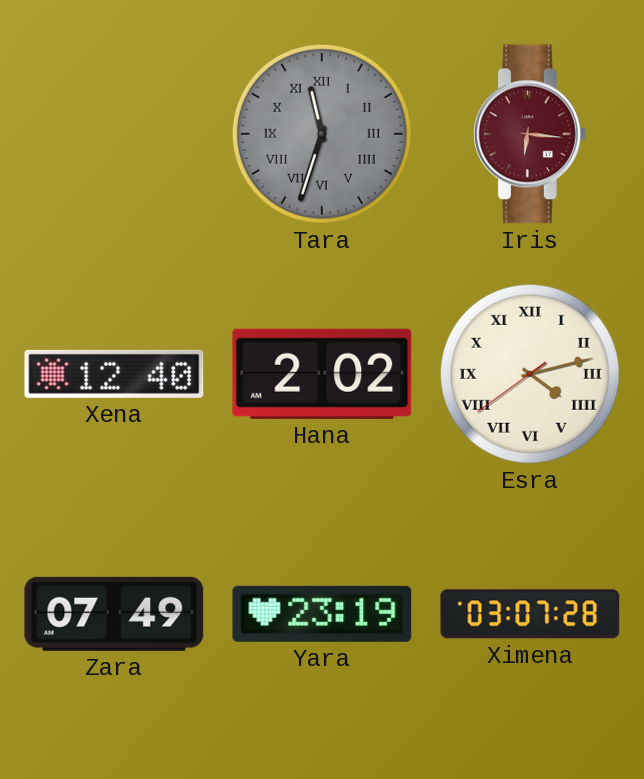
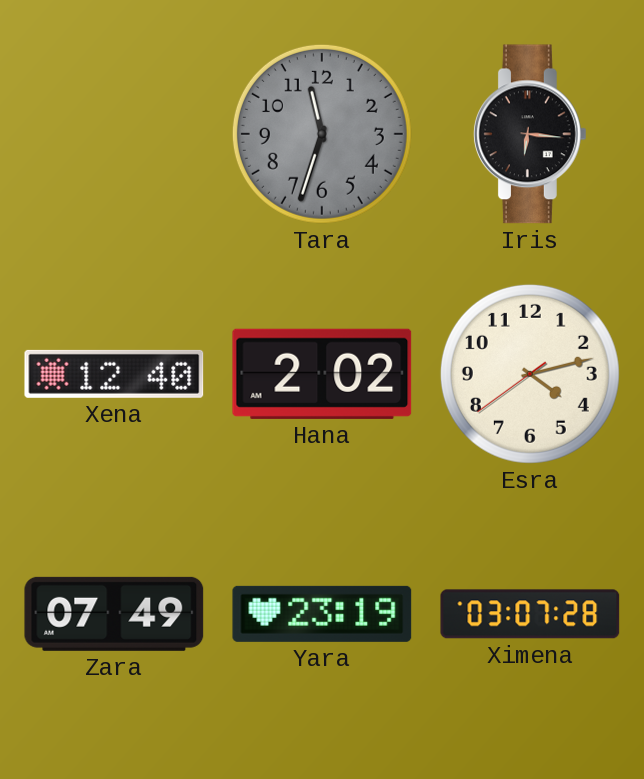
Tara numerals: Roman -> Arabic (322, 134)
Iris dial: burgundy -> black (530, 134)
Esra numerals: Roman -> Arabic (530, 374)
